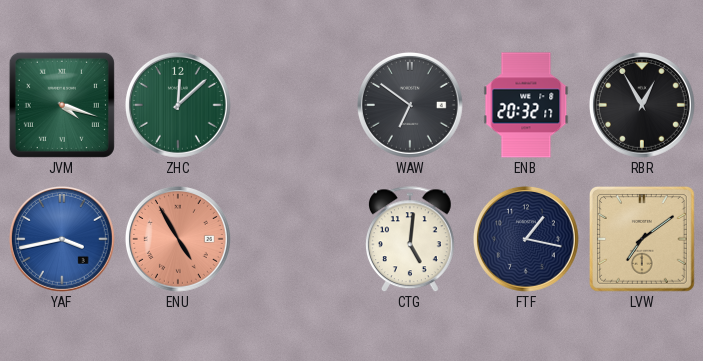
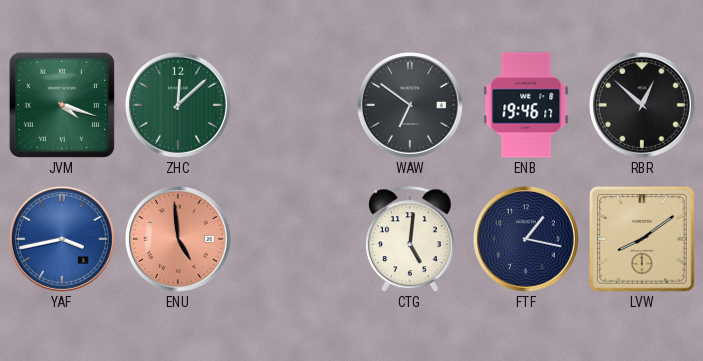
ENB: 20:32 -> 19:46 (526, 105)
RBR: 12:55 -> 12:52 (642, 105)
ENU: 4:55 -> 4:59 (178, 239)
LVW: 7:09 -> 8:09 (643, 240)
